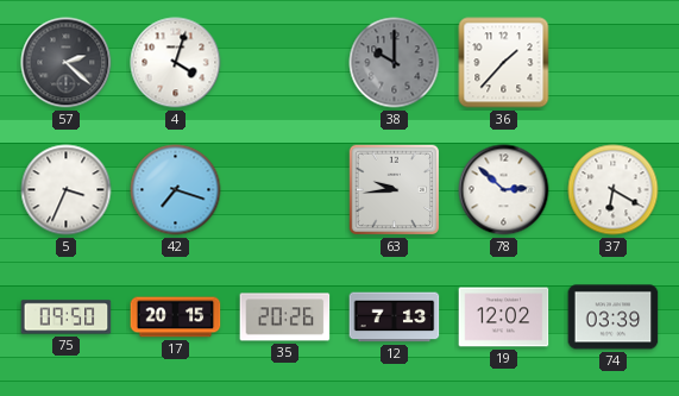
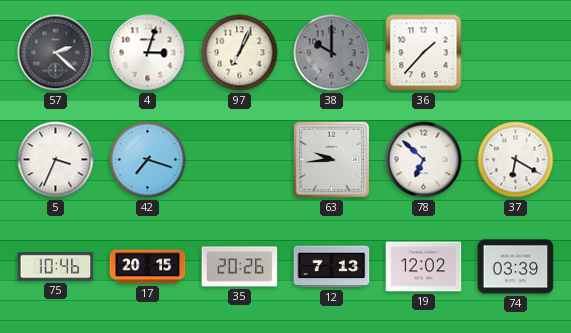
4: 4:03 -> 3:03 (148, 53)
97: none -> 7:04 (240, 53)
78: 2:52 -> 6:52 (424, 160)
75: 09:50 -> 10:46 (56, 267)
